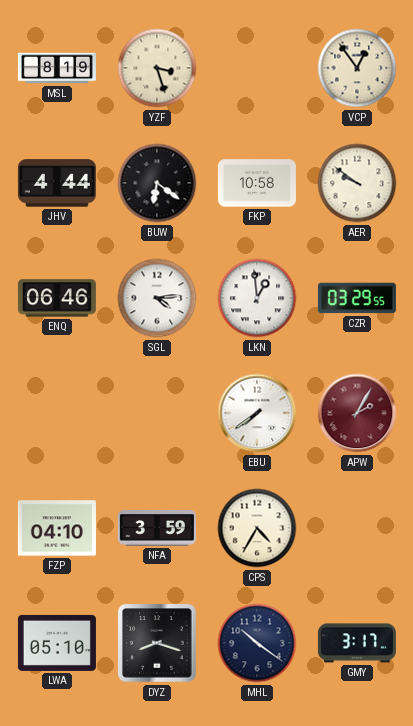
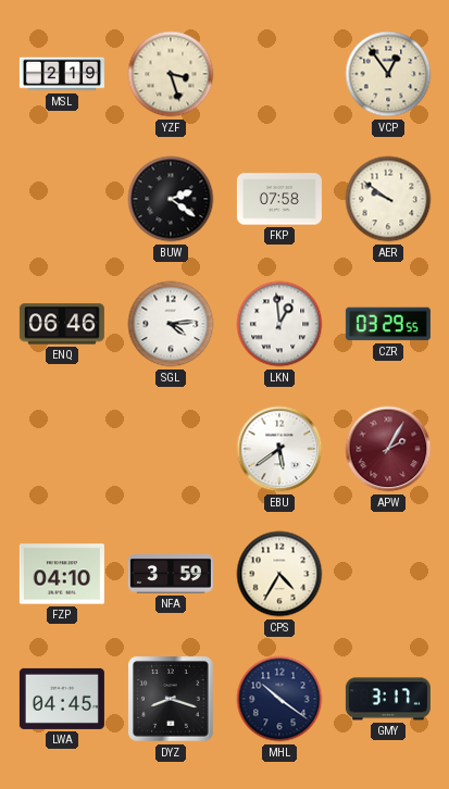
MSL: 8:19 -> 2:19 (62, 74)
JHV: 4:44 -> none (57, 183)
BUW: 6:21 -> 2:21 (171, 199)
FKP: 10:58 -> 07:58 (279, 199)
EBU: 7:39 -> 5:39 (279, 449)
LWA: 05:10 -> 04:45 (62, 699)
